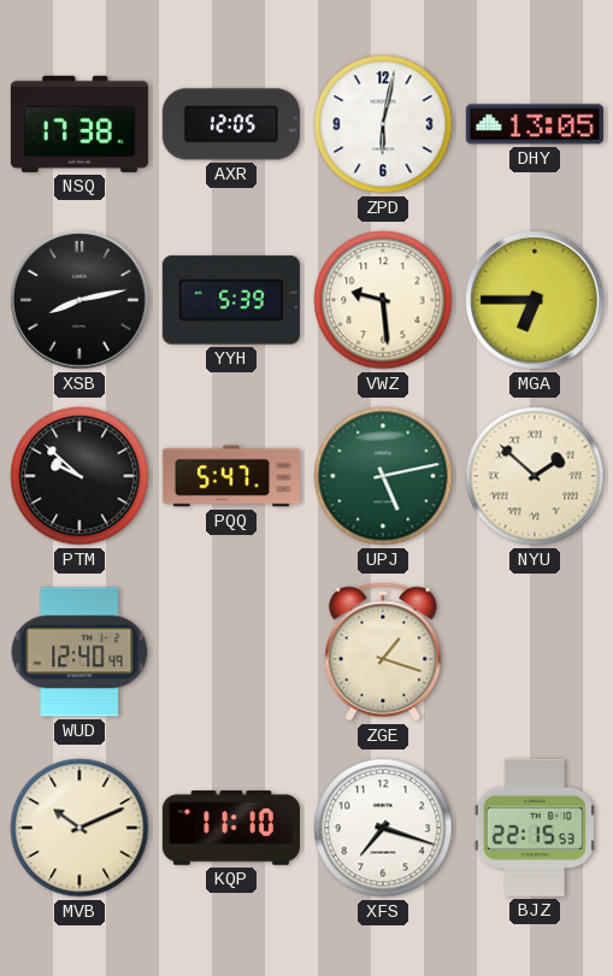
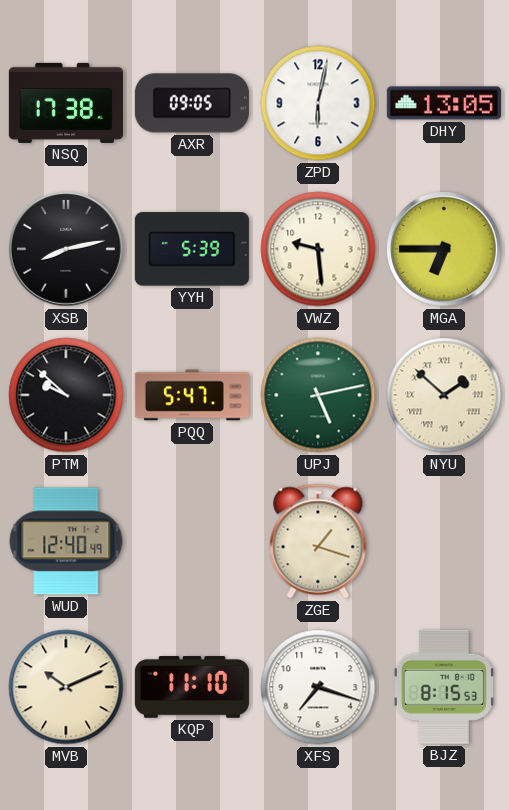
AXR: 12:05 -> 09:05 (192, 103)
BJZ: 22:15 -> 8:15 (444, 687)
